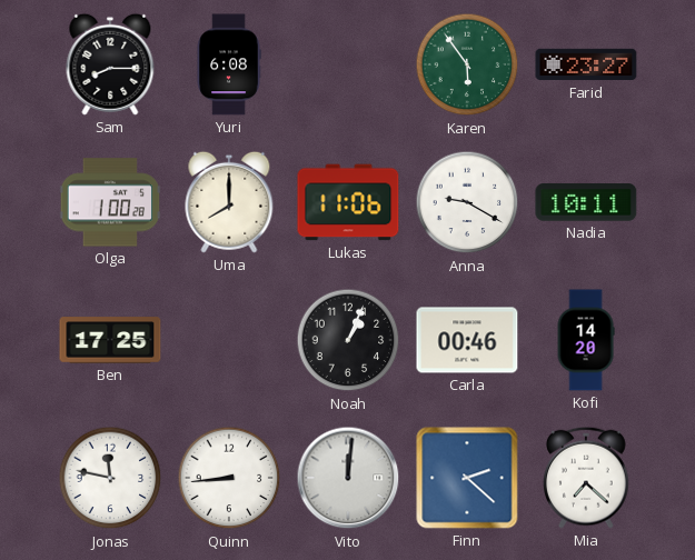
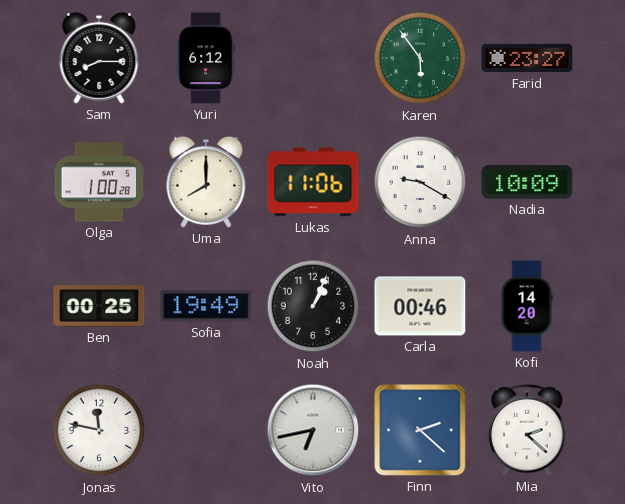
Yuri: 6:08 -> 6:12 (206, 58)
Nadia: 10:11 -> 10:09 (527, 182)
Ben: 17:25 -> 00:25 (99, 306)
Sofia: none -> 19:49 (206, 306)
Quinn: 8:44 -> none (229, 478)
Vito: 12:01 -> 6:43 (313, 430)
Mia: 7:22 -> 2:22 (528, 430)
